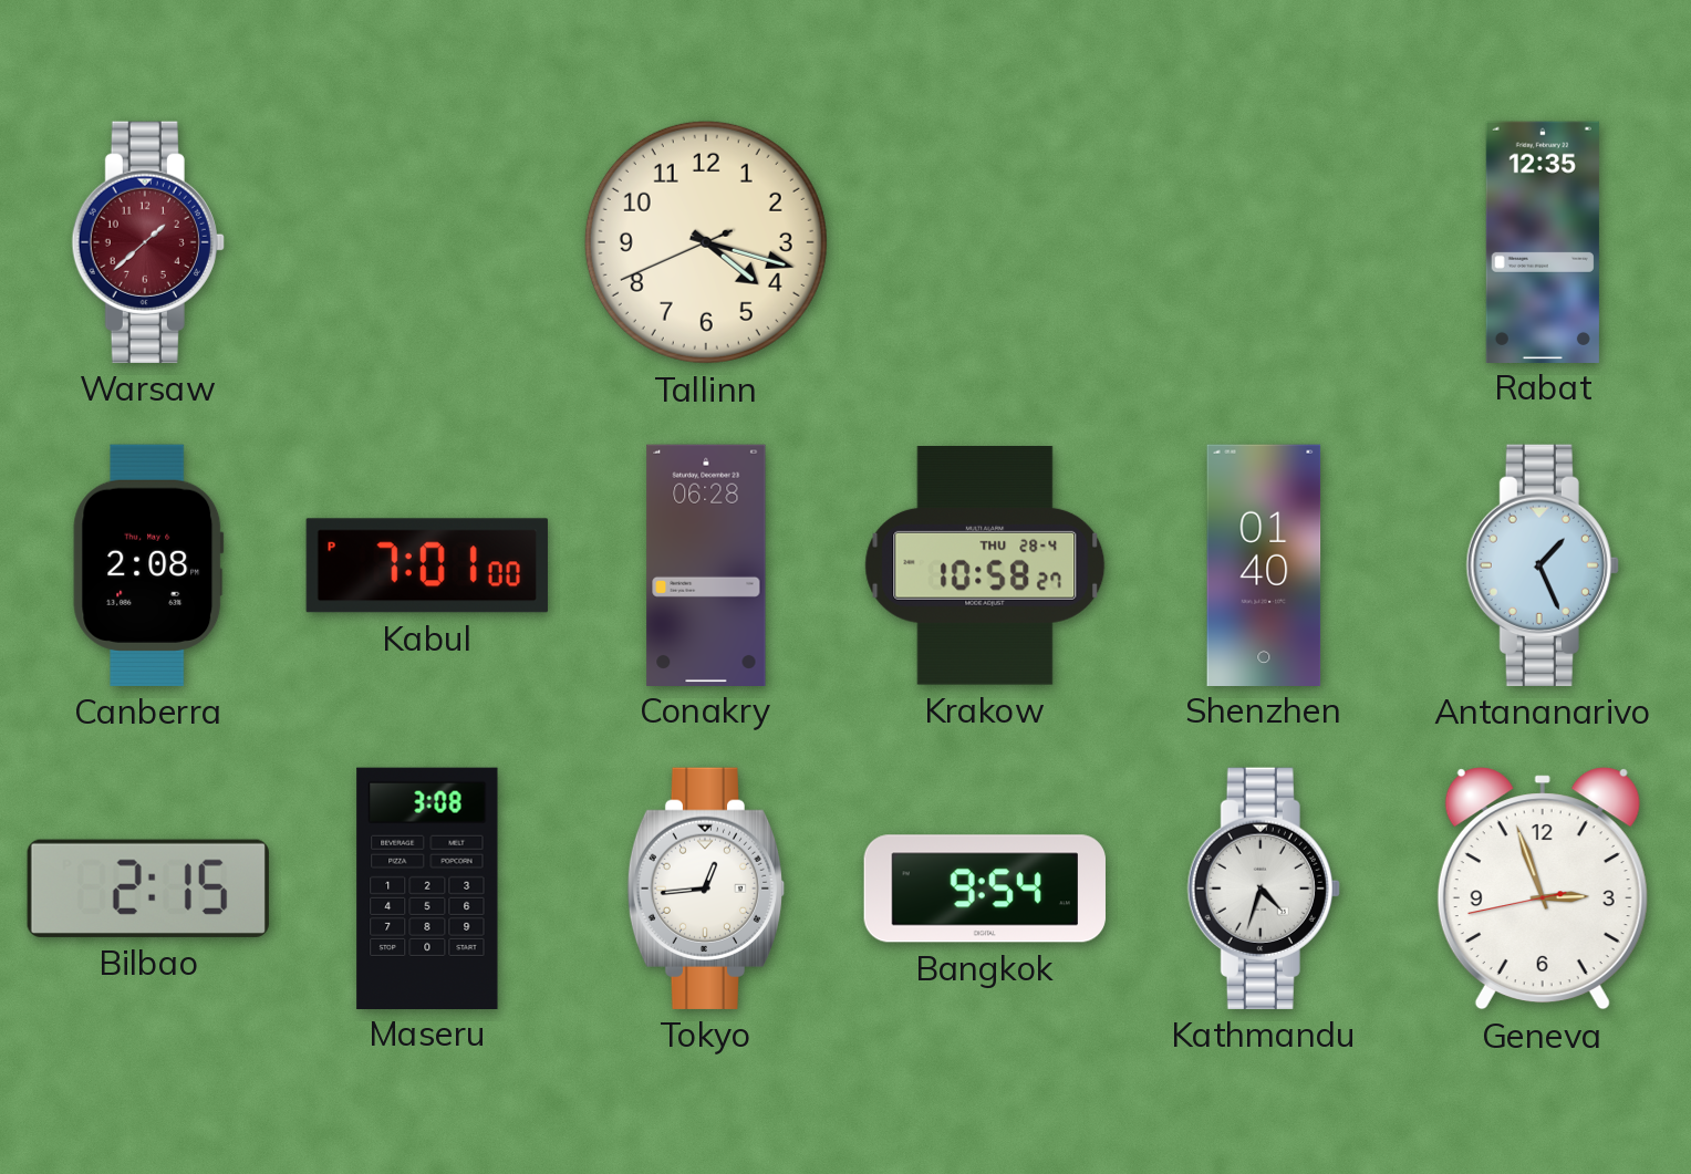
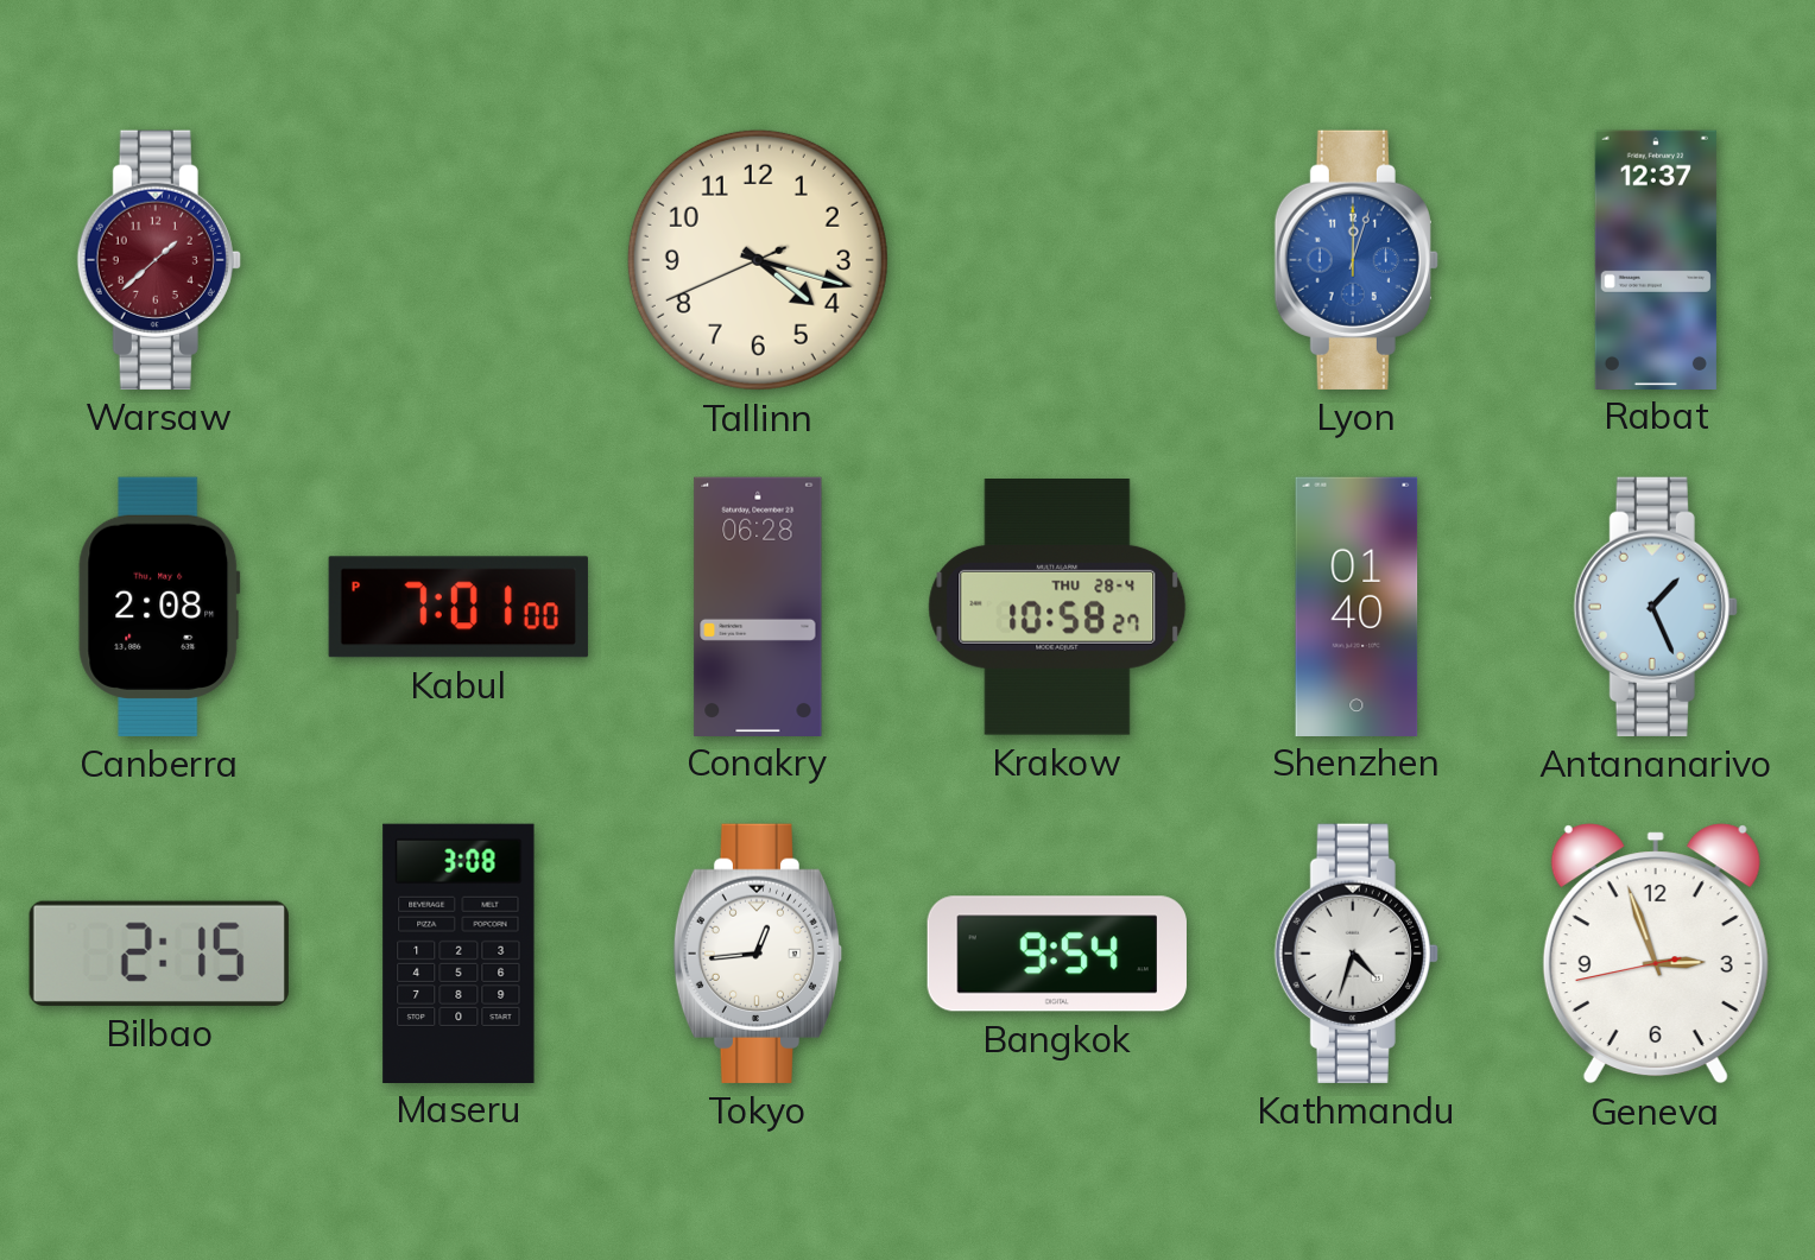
Lyon: none -> 12:03 (1356, 260)
Rabat: 12:35 -> 12:37 (1656, 259)
